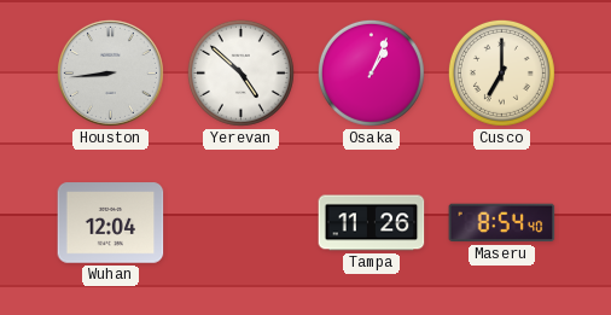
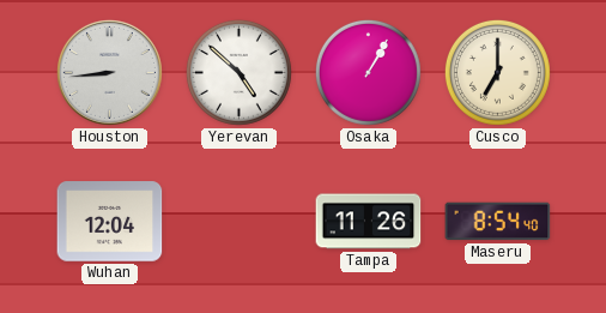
Osaka: 1:04 -> 1:05 (368, 72)
